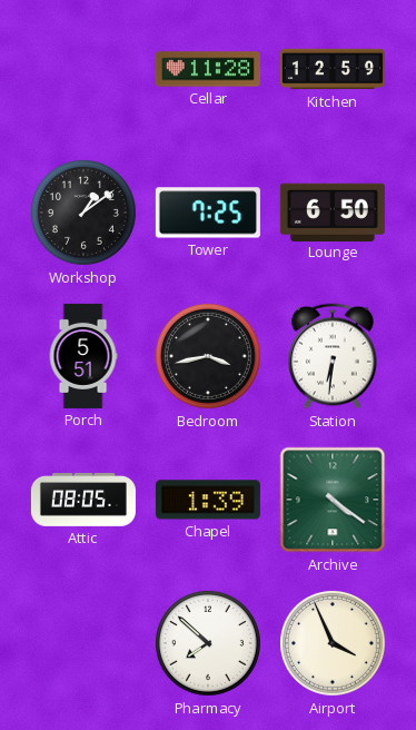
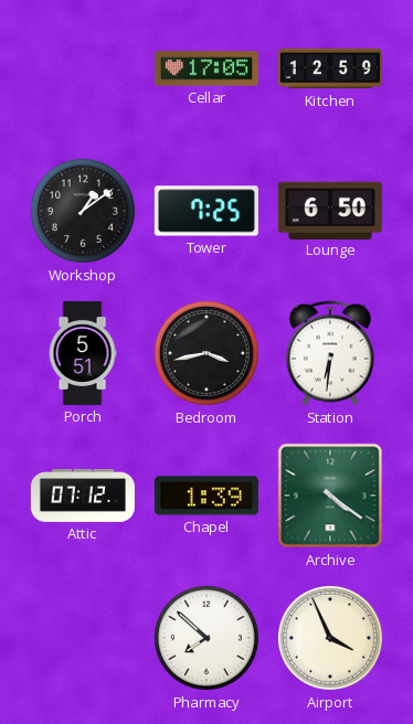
Cellar: 11:28 -> 17:05 (206, 68)
Attic: 08:05 -> 07:12 (83, 497)
